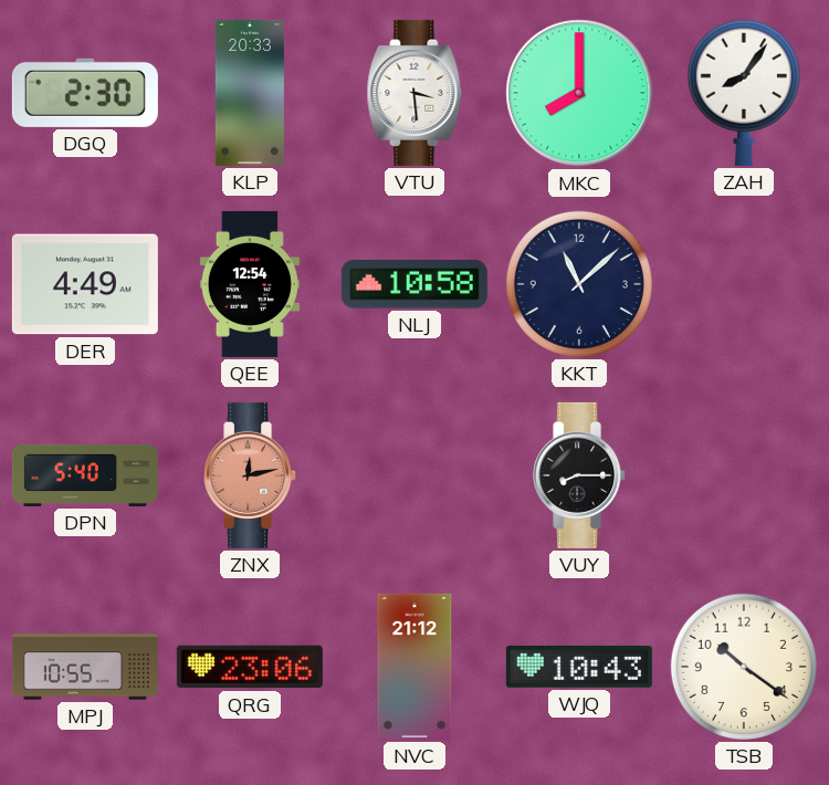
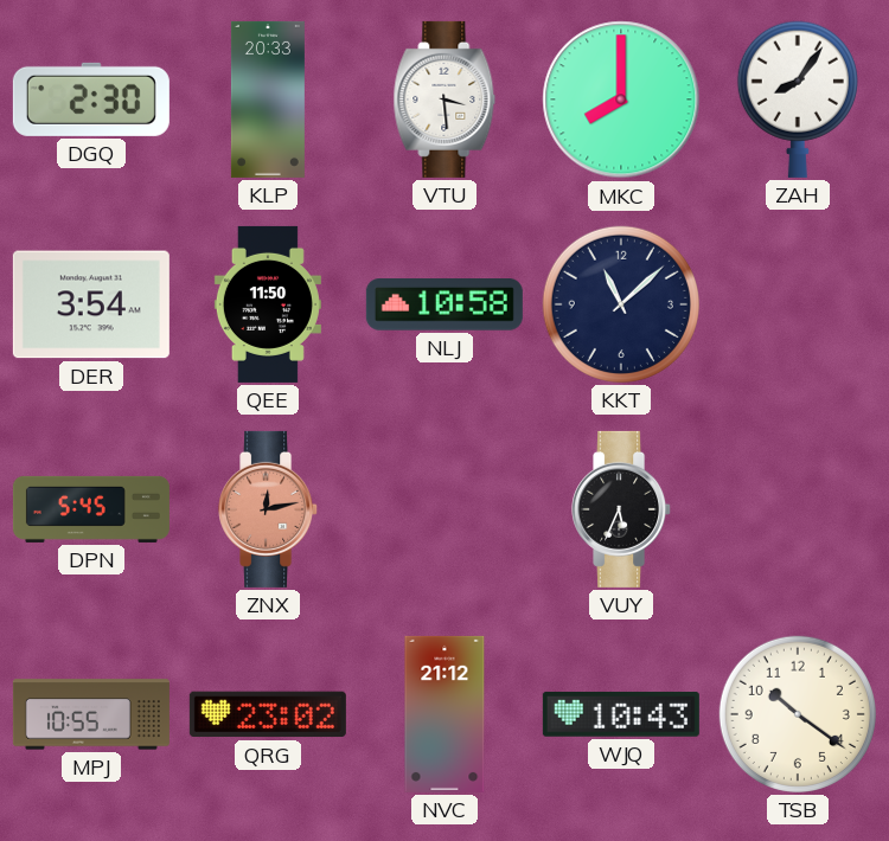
DER: 4:49 -> 3:54 (91, 304)
QEE: 12:54 -> 11:50 (268, 304)
DPN: 5:40 -> 5:45 (91, 509)
VUY: 8:15 -> 5:34 (622, 509)
QRG: 23:06 -> 23:02 (268, 714)
